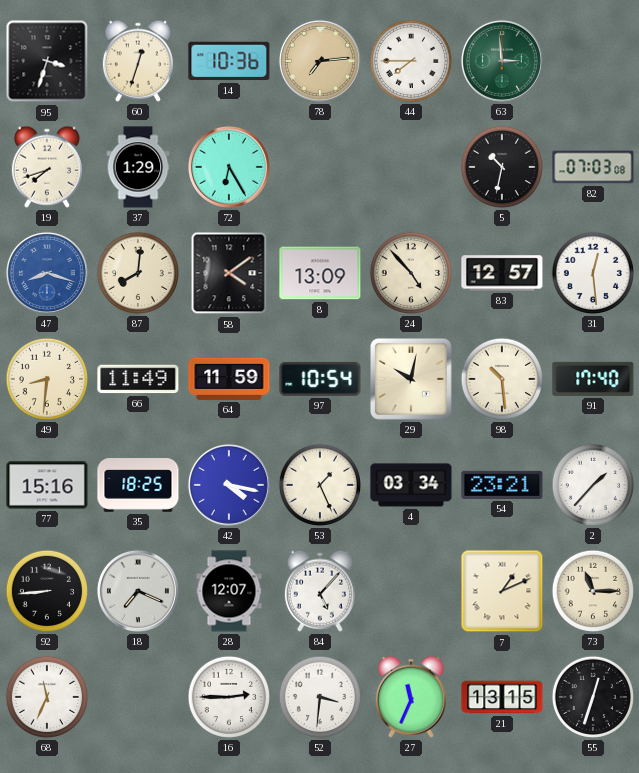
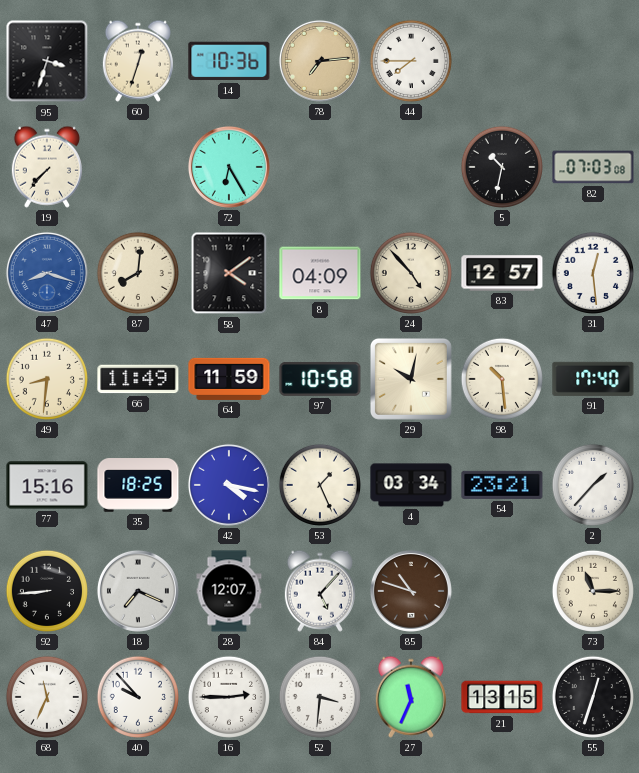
63: 2:59 -> none (502, 61)
19: 7:42 -> 7:37 (47, 167)
37: 1:29 -> none (138, 167)
8: 13:09 -> 04:09 (320, 273)
97: 10:54 -> 10:58 (320, 379)
85: none -> 10:48 (411, 591)
7: 1:11 -> none (502, 591)
40: none -> 9:53 (138, 697)
